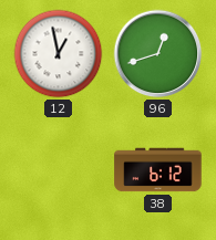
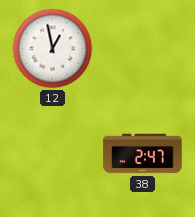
96: 12:42 -> none (158, 54)
38: 6:12 -> 2:47 (143, 154)
